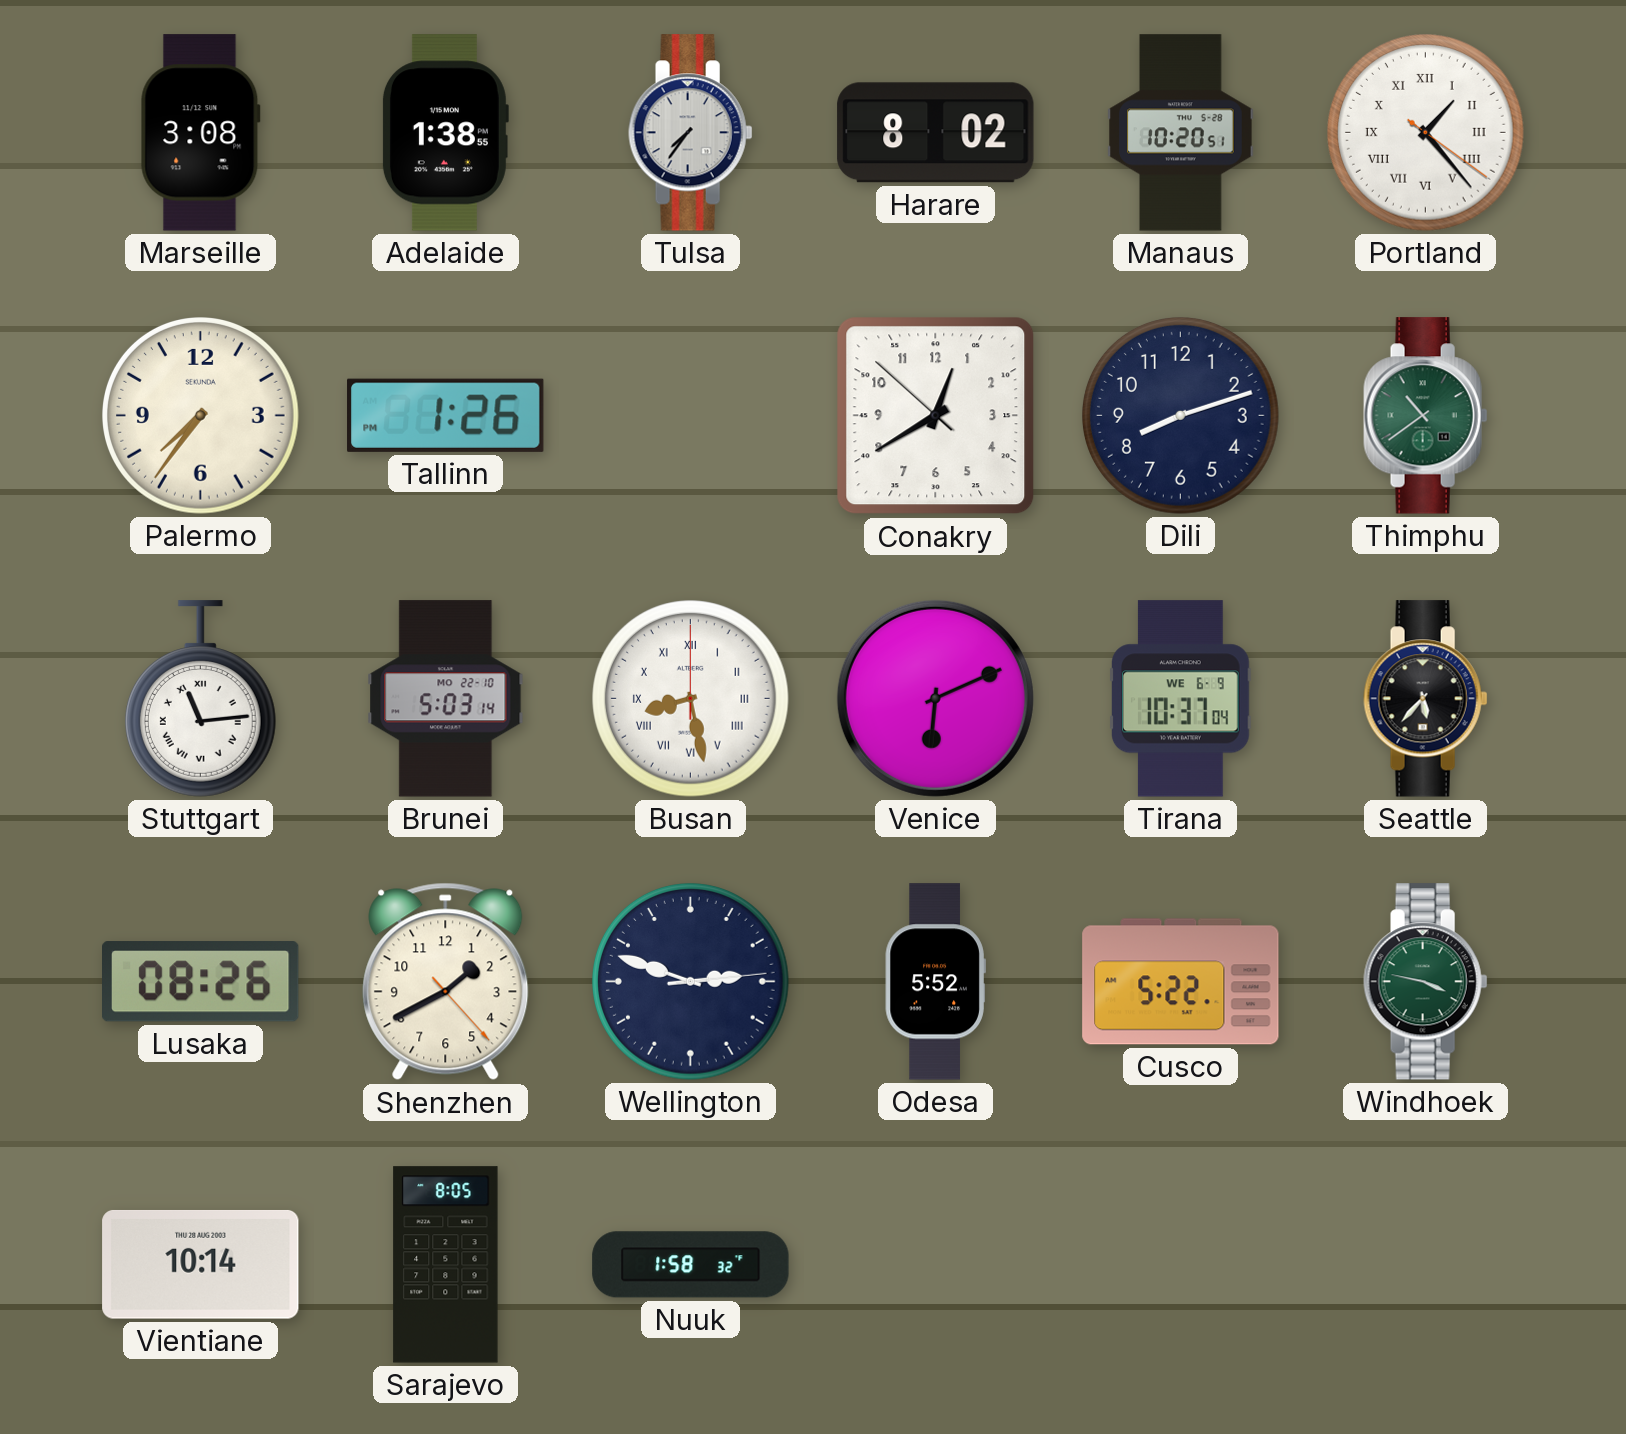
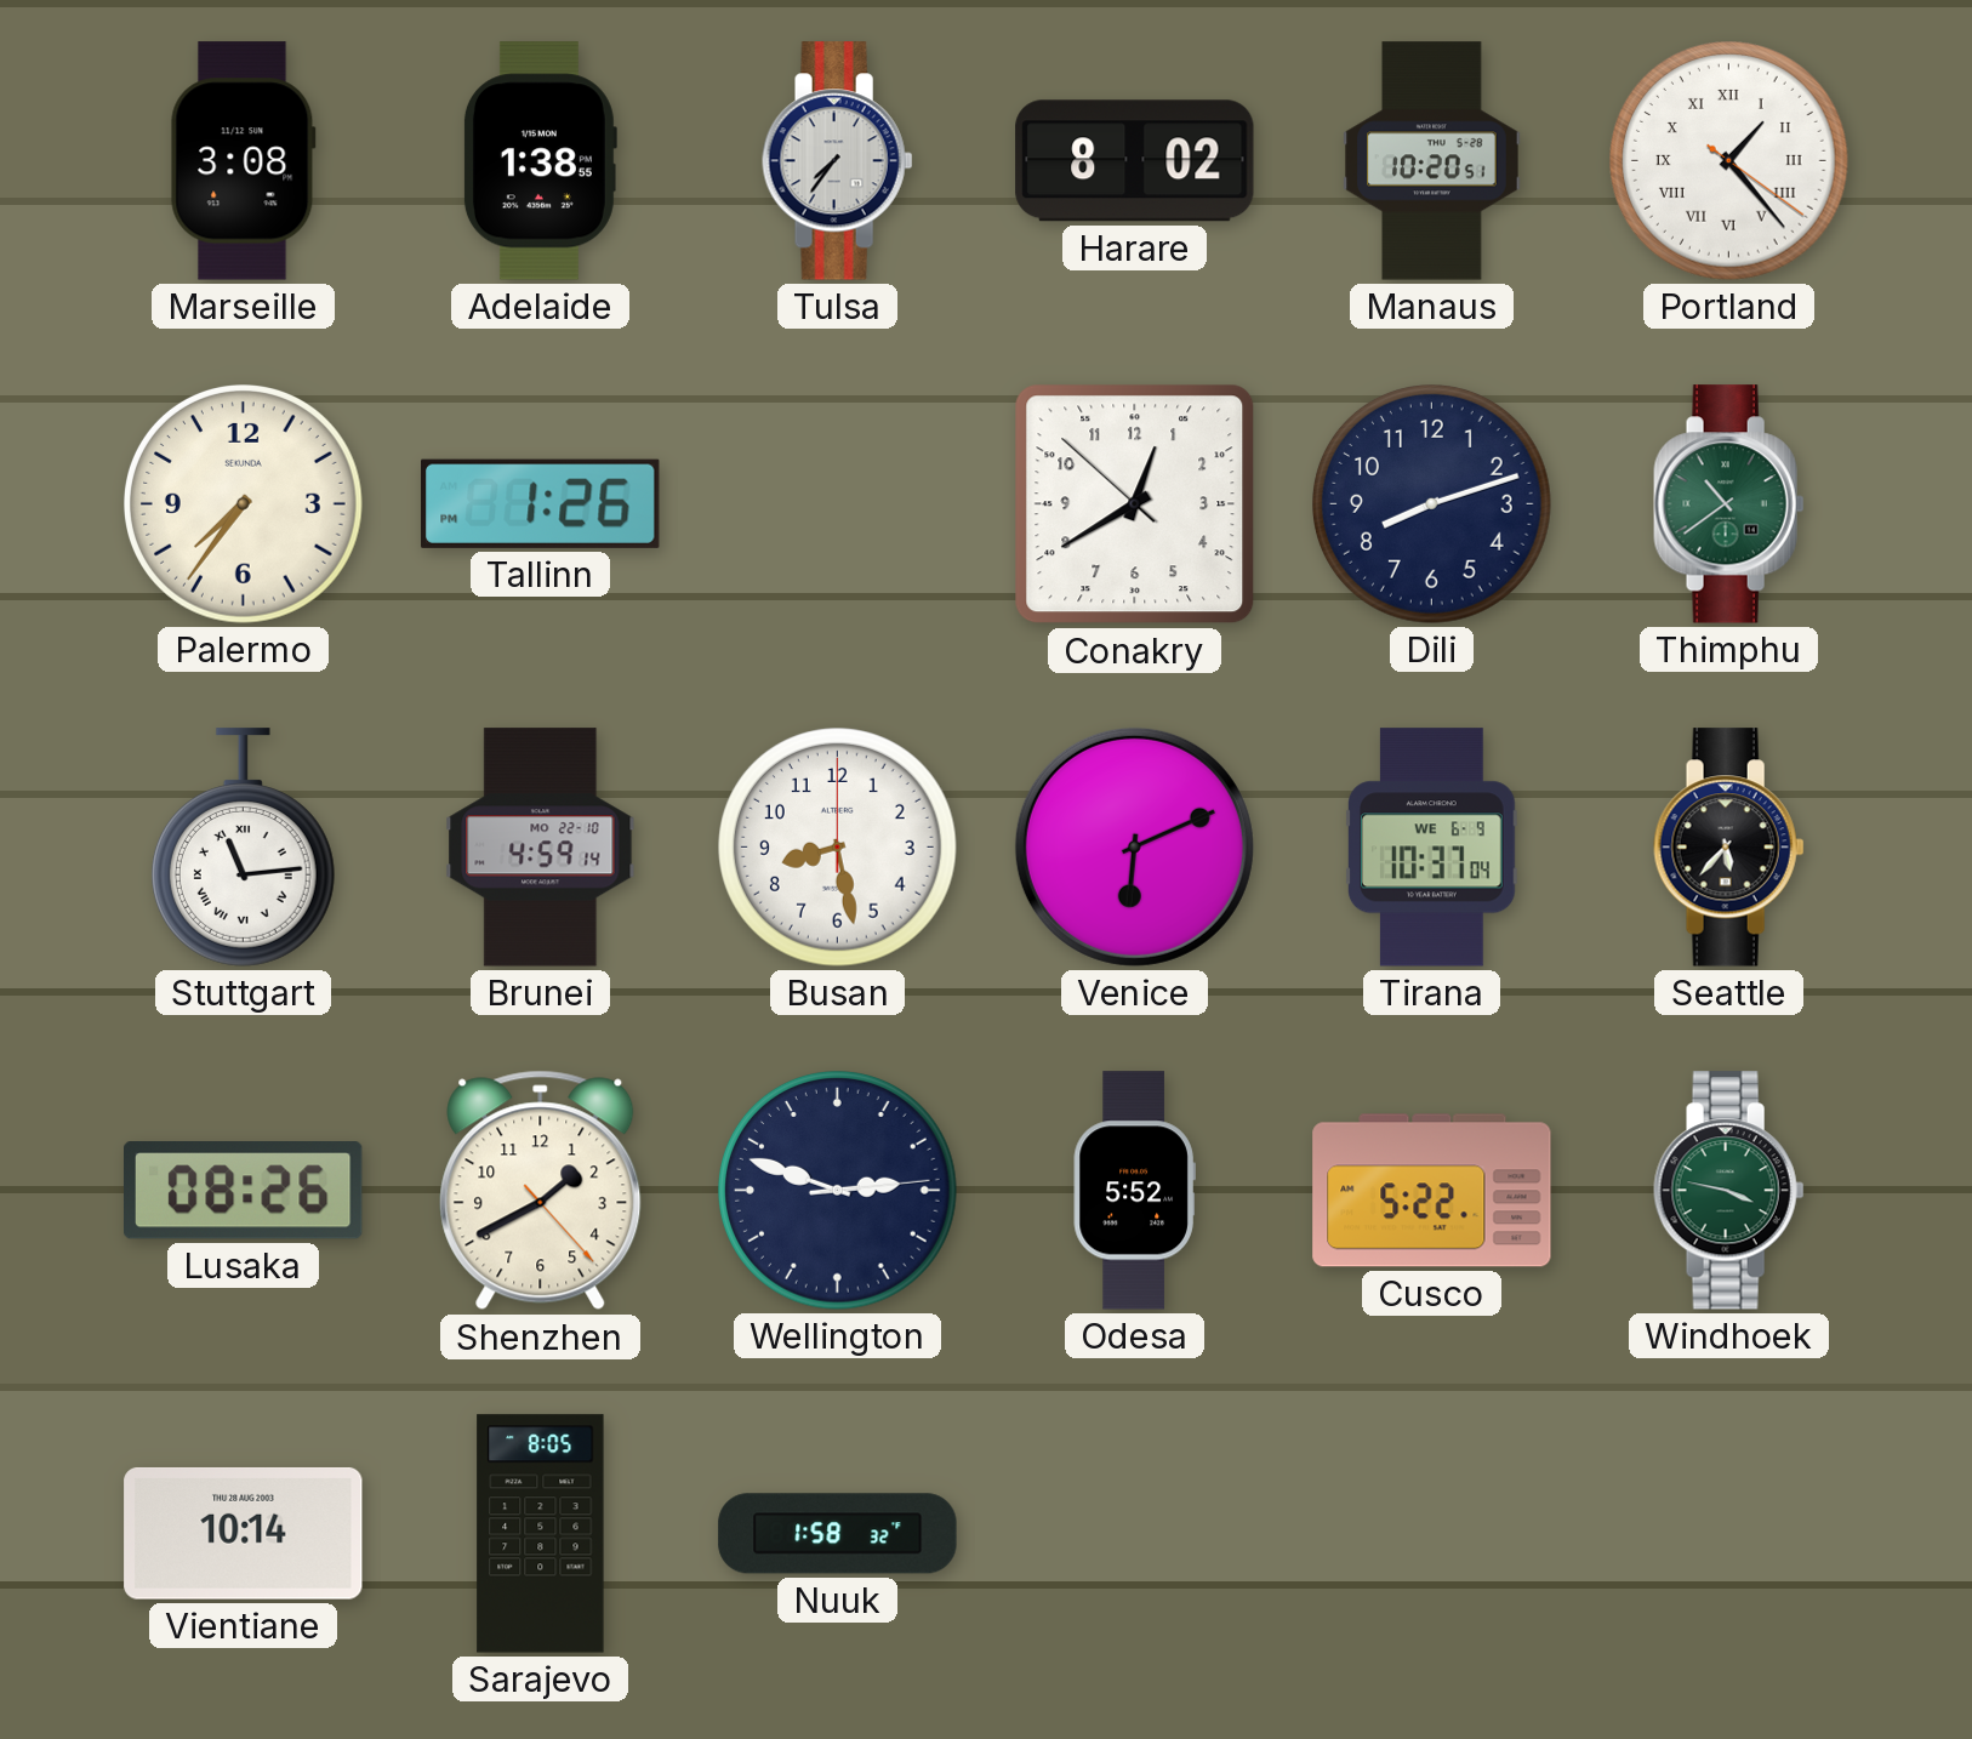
Brunei: 5:03 -> 4:59 (541, 848)
Busan numerals: Roman -> Arabic (838, 848)
